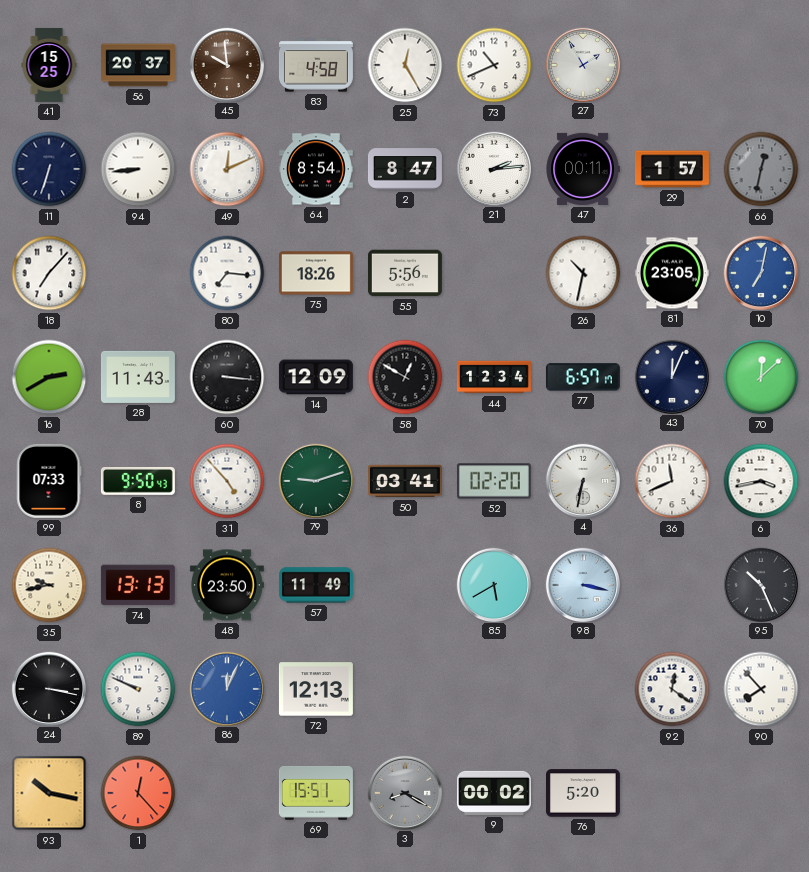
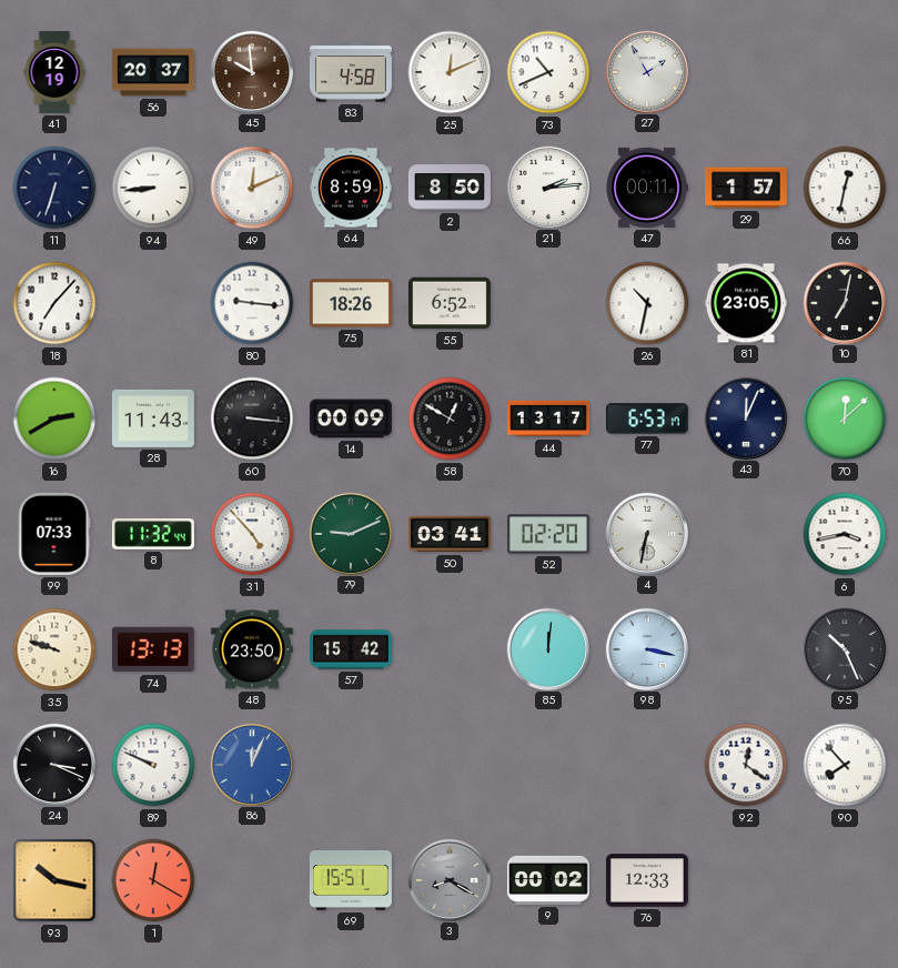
41: 15:25 -> 12:19 (54, 72)
25: 12:25 -> 12:11 (450, 72)
64: 8:54 -> 8:59 (351, 188)
2: 8:47 -> 8:50 (450, 188)
66 dial: grey -> white (845, 188)
80: 7:16 -> 9:16 (252, 303)
55: 5:56 -> 6:52 (450, 303)
10 dial: blue -> black (844, 302)
14: 12:09 -> 00:09 (351, 419)
44: 12:34 -> 13:17 (548, 419)
77: 6:57 -> 6:53 (647, 419)
8: 9:50 -> 11:32 (153, 535)
79: 9:12 -> 9:11 (350, 533)
36: 11:41 -> none (672, 481)
35: 9:43 -> 9:48 (54, 649)
57: 11:49 -> 15:42 (351, 649)
85: 5:40 -> 12:01 (547, 648)
24: 3:17 -> 3:19 (53, 764)
72: 12:13 -> none (316, 689)
1: 12:23 -> 12:20 (153, 880)
76: 5:20 -> 12:33 (647, 880)
